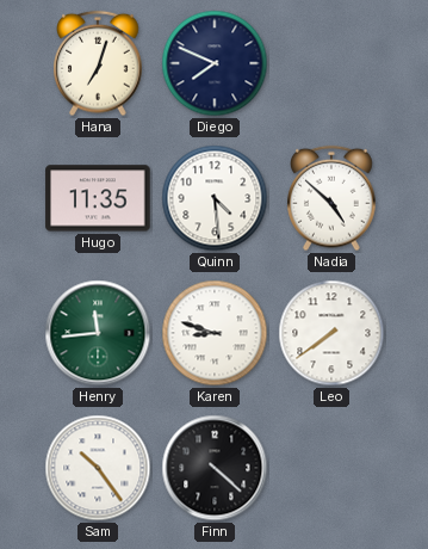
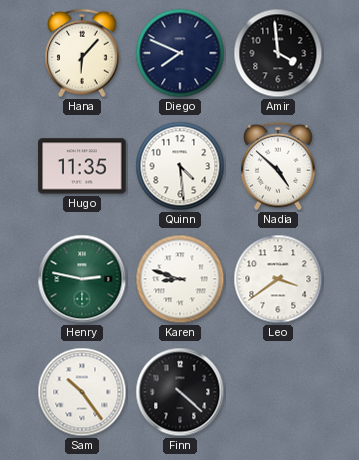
Hana: 7:03 -> 6:07 (82, 53)
Amir: none -> 3:59 (278, 53)
Henry: 11:44 -> 2:47 (82, 279)
Leo: 7:39 -> 3:39 (278, 279)
